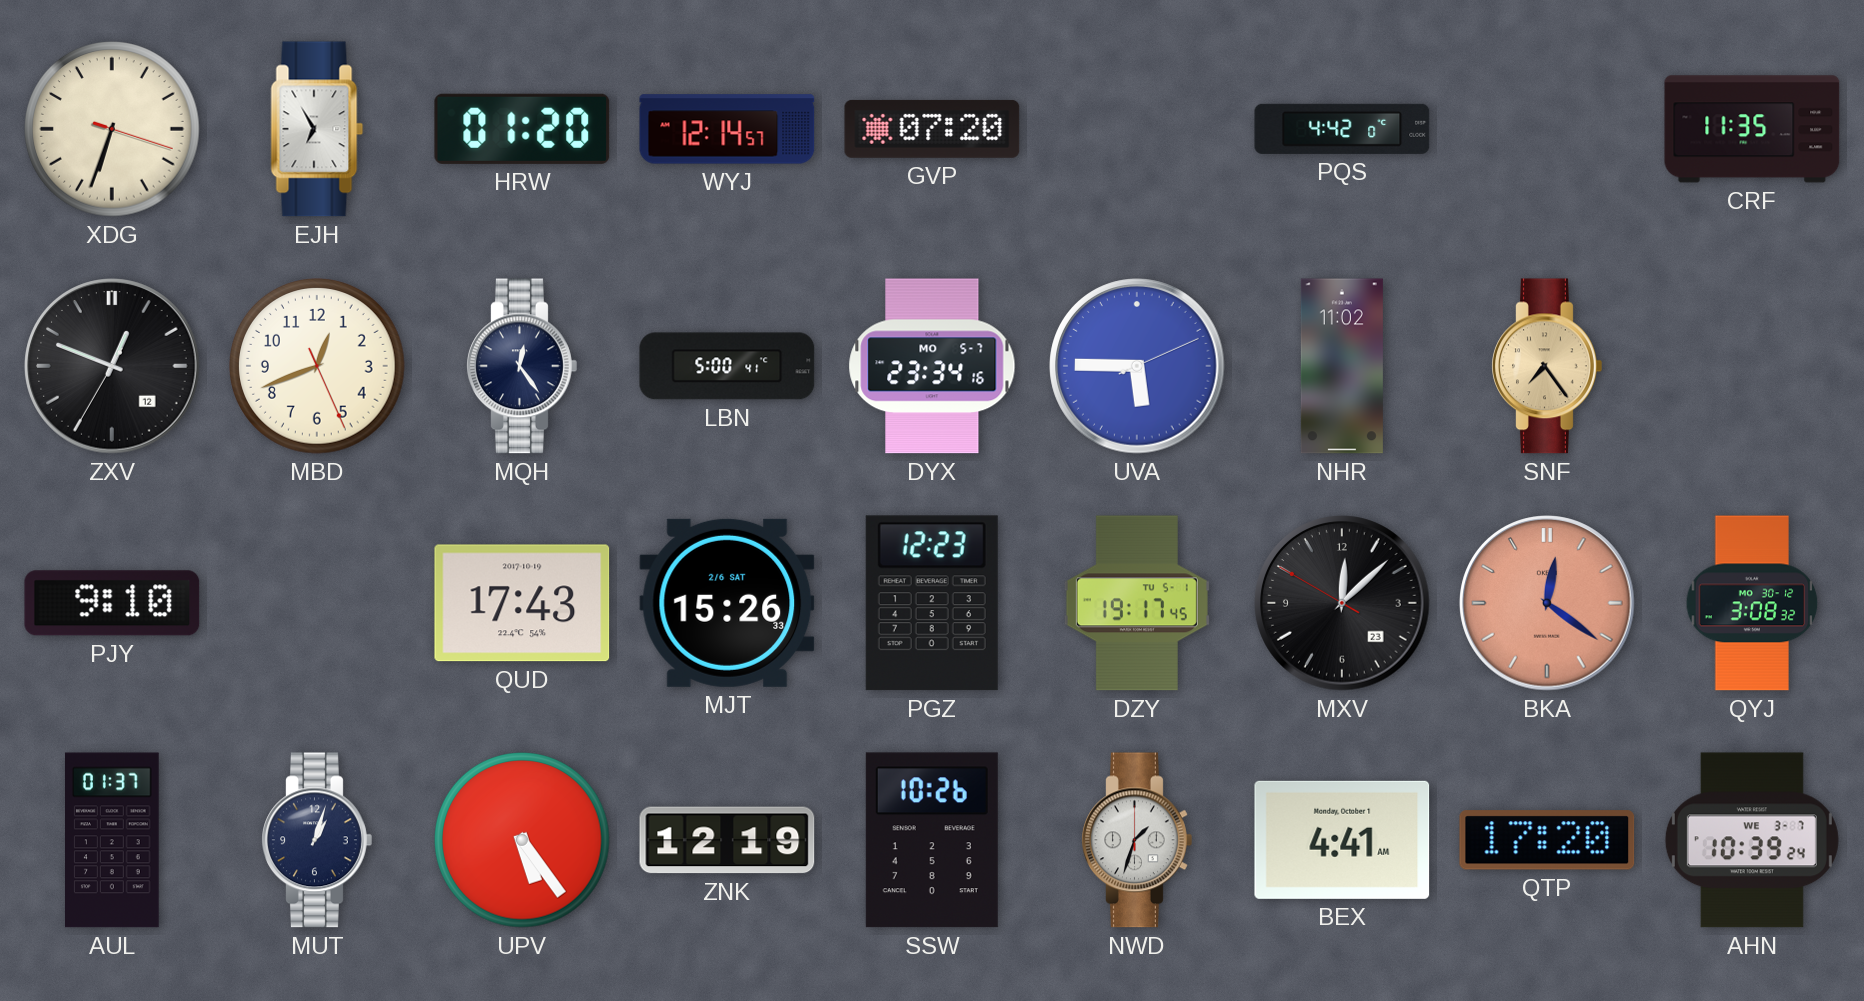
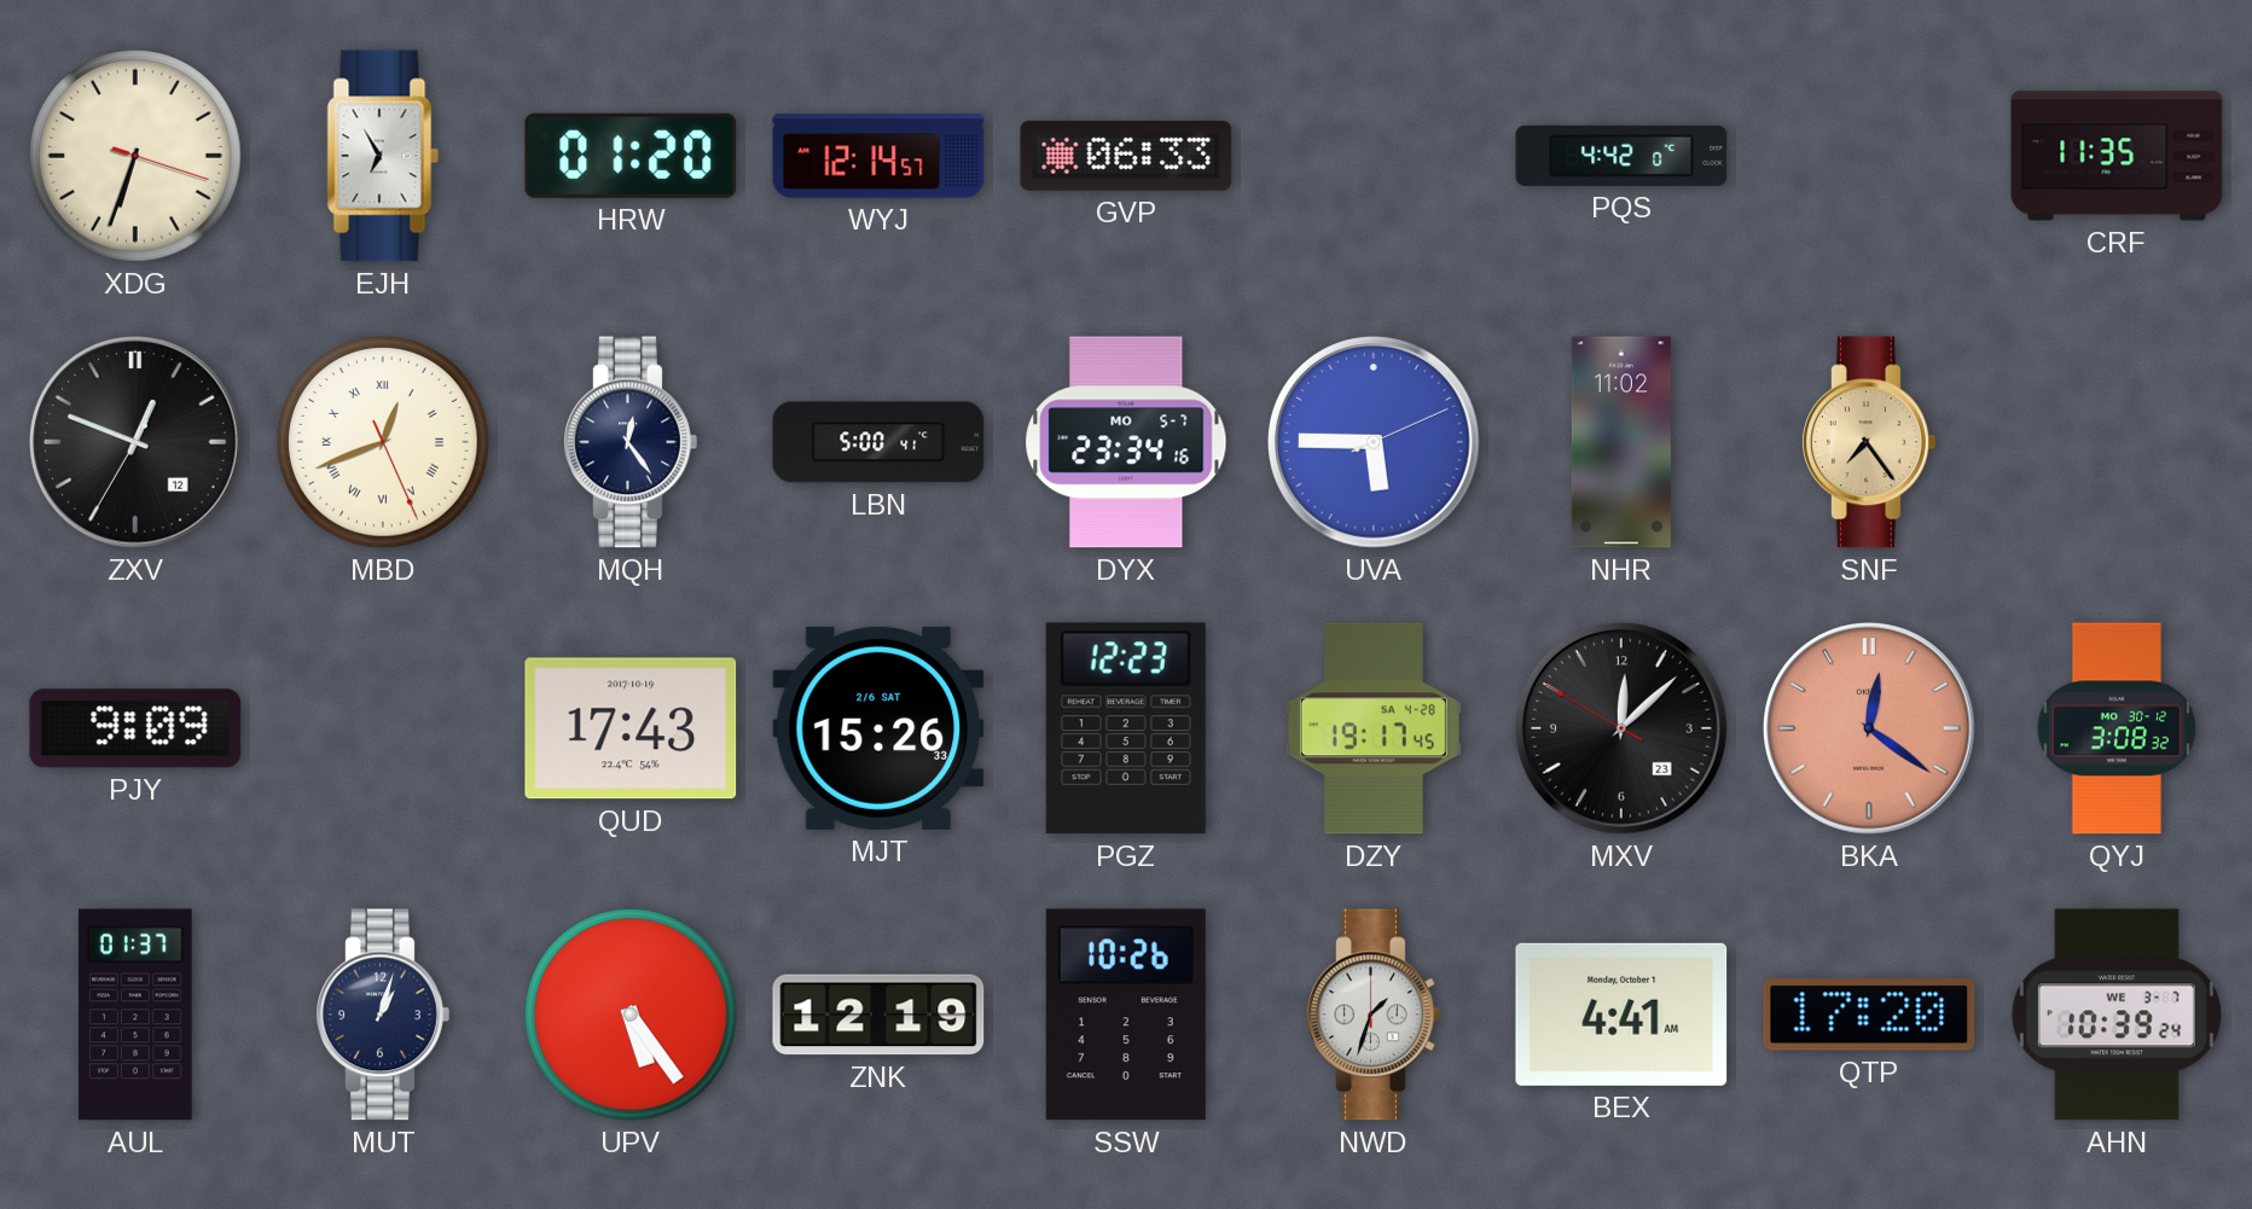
GVP: 07:20 -> 06:33 (1126, 156)
MBD numerals: Arabic -> Roman (383, 442)
PJY: 9:10 -> 9:09 (135, 728)
DZY date: TU 5-1 -> SA 4-28 (1374, 728)
